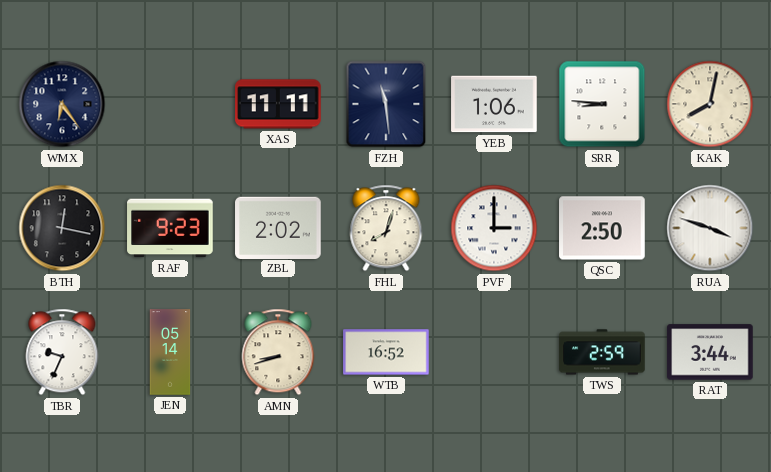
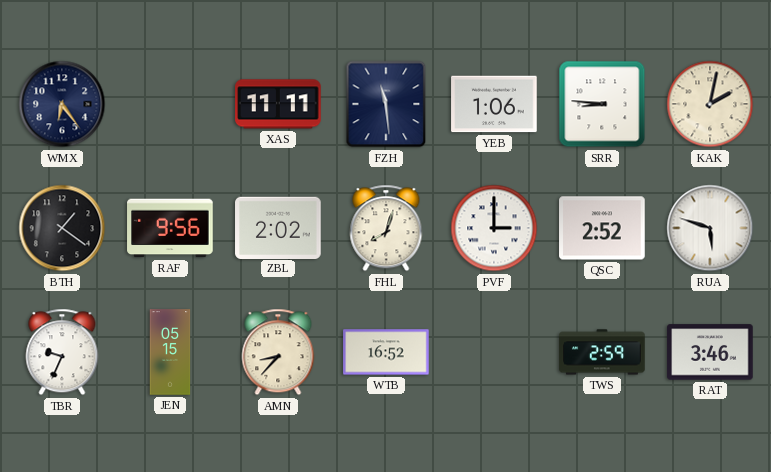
KAK: 8:02 -> 2:02 (710, 104)
BTH: 12:17 -> 1:21 (62, 228)
RAF: 9:23 -> 9:56 (170, 228)
QSC: 2:50 -> 2:52 (602, 228)
RUA: 3:48 -> 5:48 (710, 228)
JEN: 05:14 -> 05:15 (170, 352)
AMN: 8:42 -> 8:37 (278, 352)
RAT: 3:44 -> 3:46 (710, 352)
